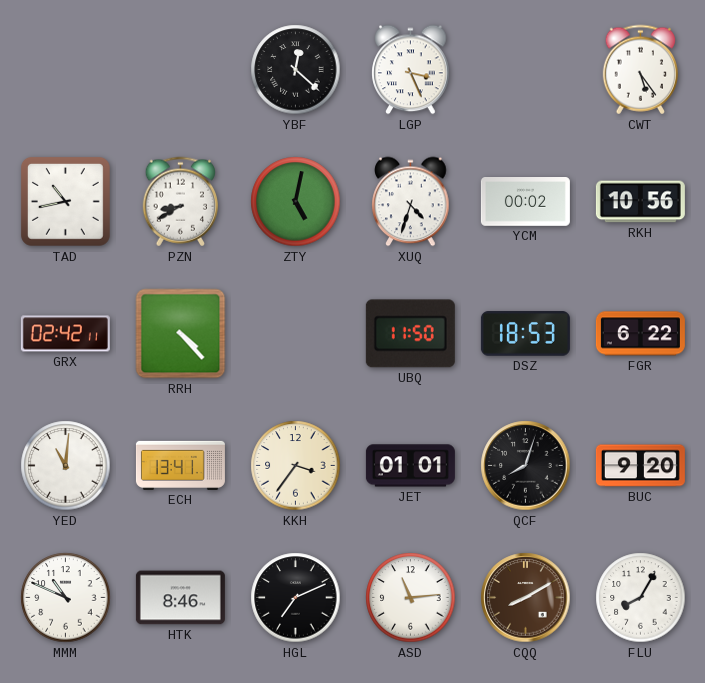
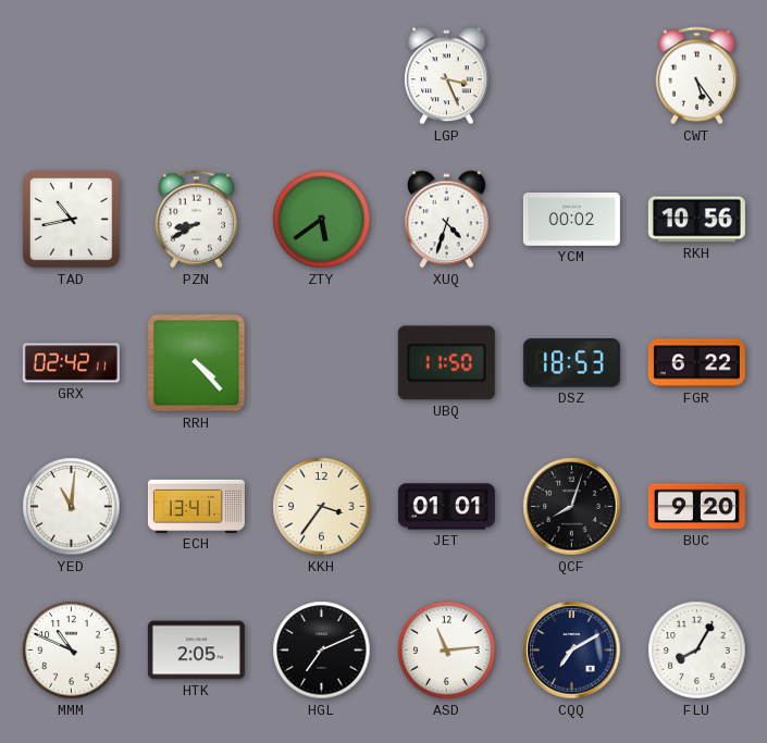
YBF: 12:22 -> none (296, 70)
ZTY: 5:02 -> 5:39 (322, 220)
HTK: 8:46 -> 2:05 (196, 651)
CQQ: 8:10 -> 7:10 (572, 651)
CQQ dial: brown -> navy (572, 651)
